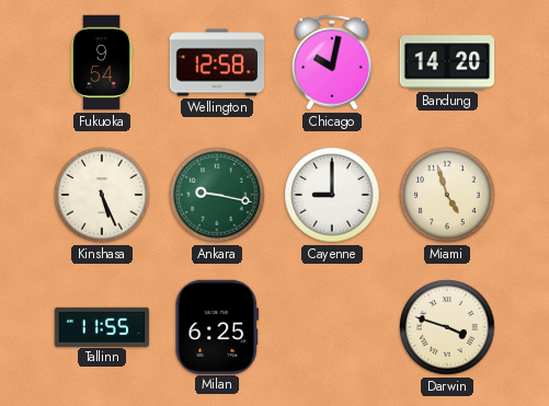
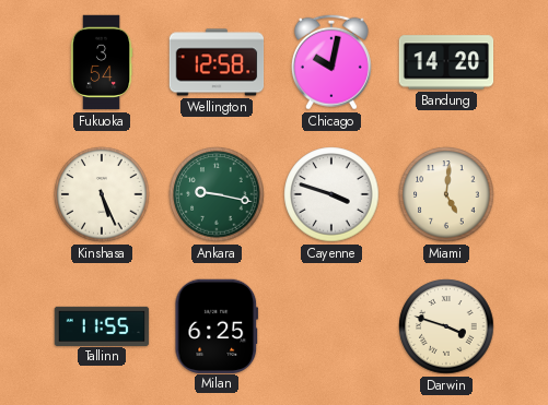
Fukuoka: 9:54 -> 3:54 (102, 62)
Cayenne: 9:00 -> 3:48 (331, 194)
Miami: 4:57 -> 5:01 (446, 194)
